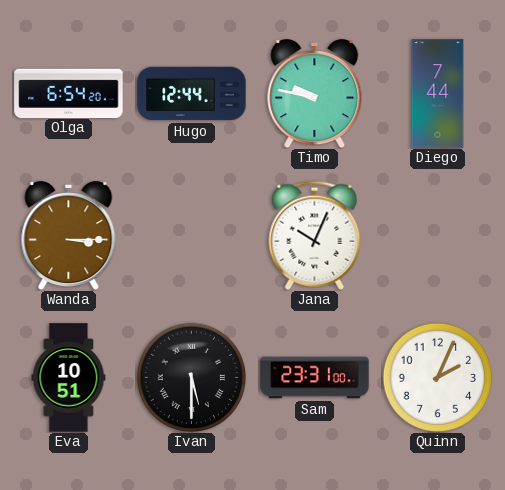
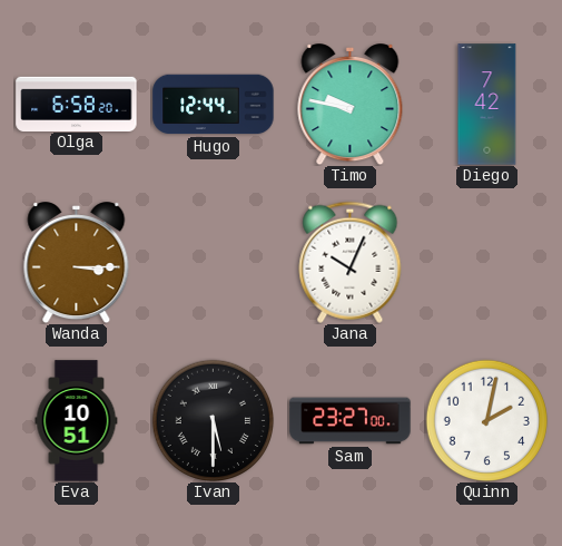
Olga: 6:54 -> 6:58 (77, 104)
Diego: 7:44 -> 7:42 (487, 105)
Sam: 23:31 -> 23:27 (351, 421)
Quinn: 2:04 -> 2:02 (486, 420)
